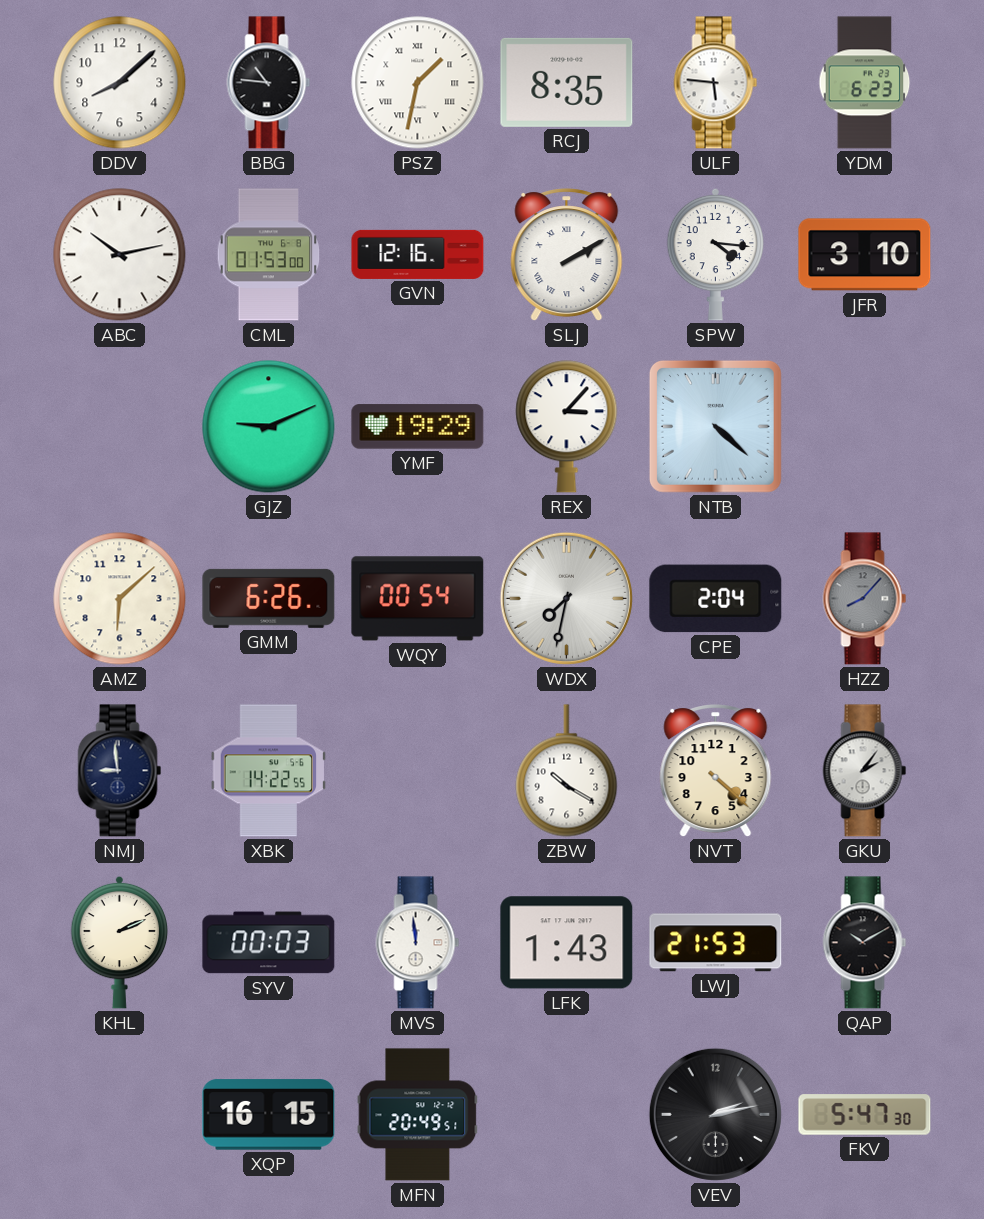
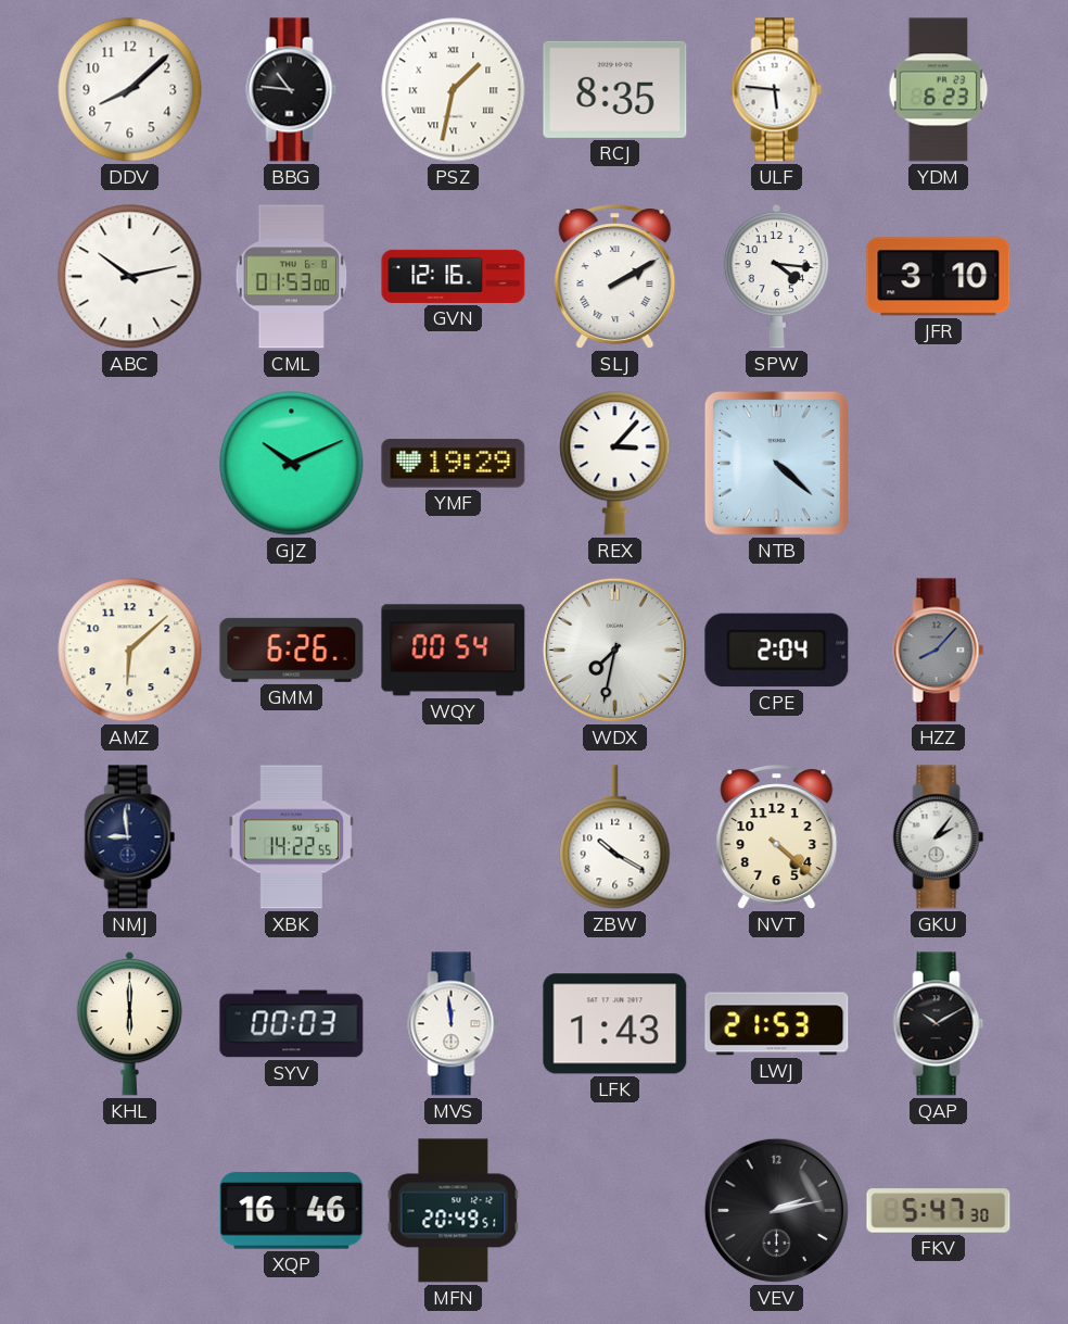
GJZ: 9:11 -> 10:11 (292, 464)
KHL: 2:11 -> 6:00 (130, 1023)
XQP: 16:15 -> 16:46 (292, 1211)
